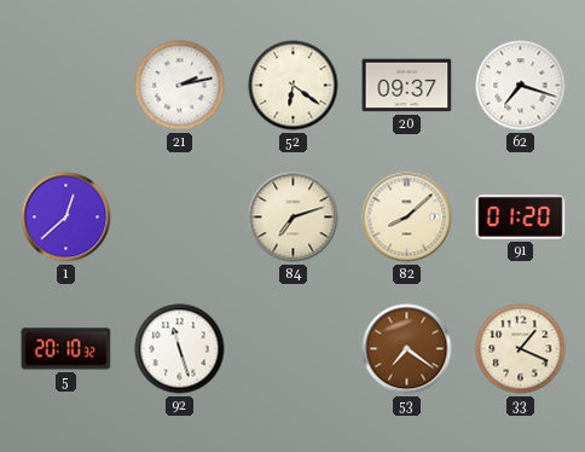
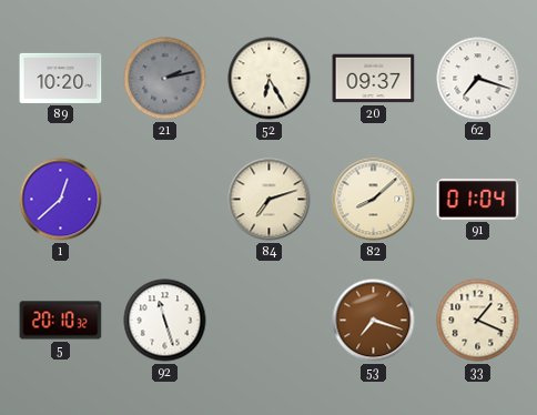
89: none -> 10:20 (61, 78)
21 dial: white -> grey (165, 79)
52: 6:21 -> 6:25 (270, 79)
91: 01:20 -> 01:04 (478, 199)
53: 7:21 -> 7:18 (374, 321)
